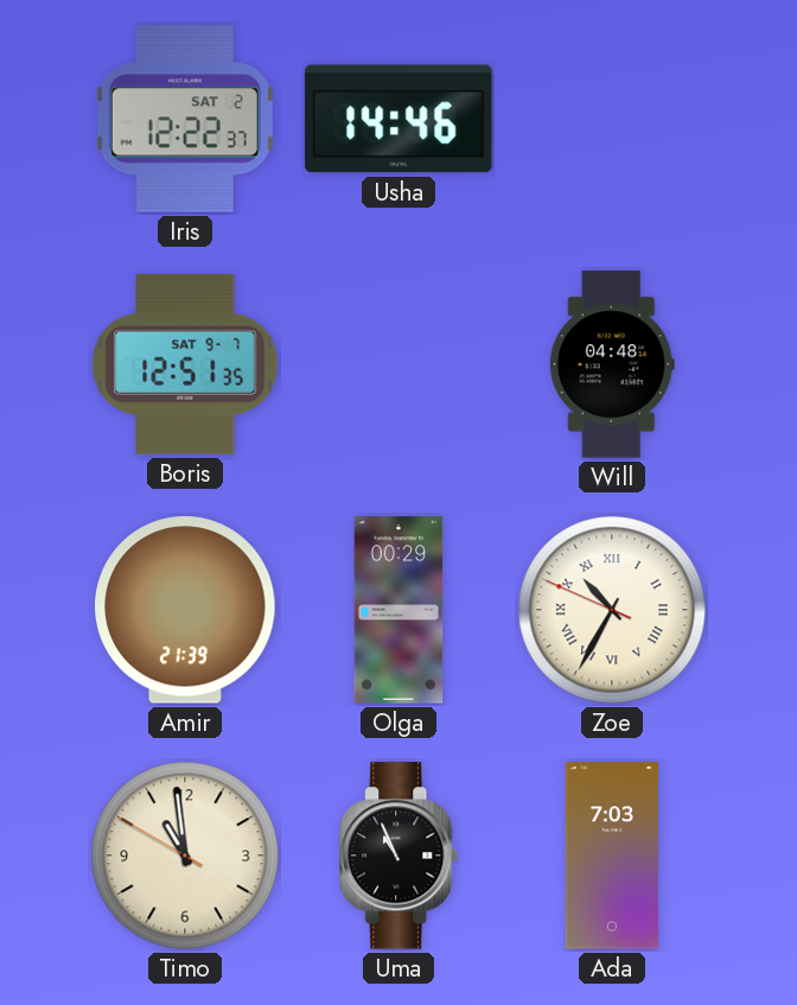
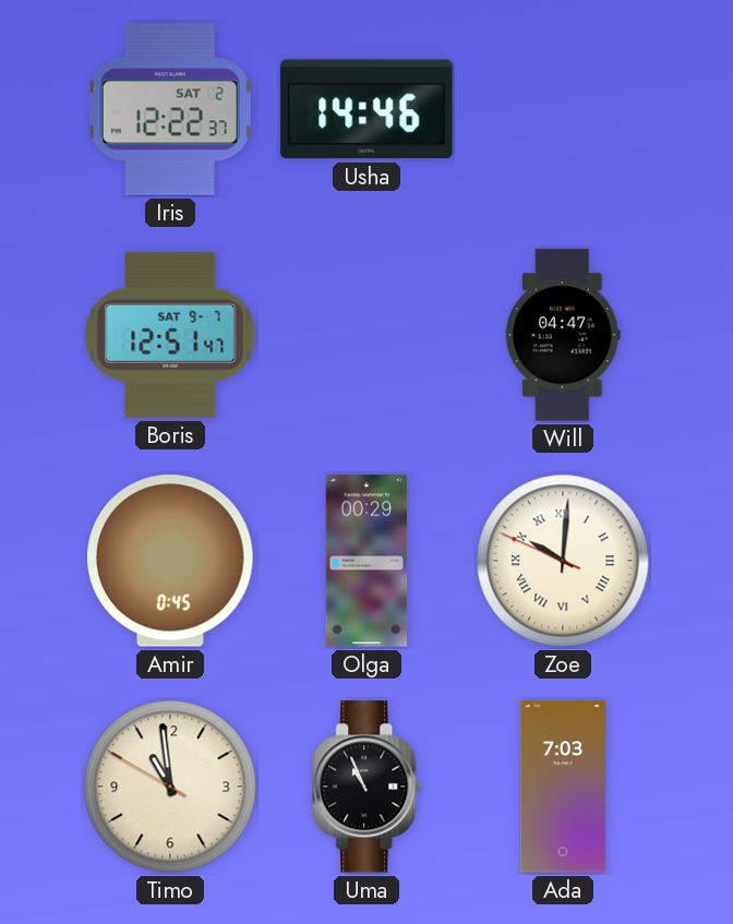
Boris: 12:51:35 -> 12:51:47 (170, 335)
Will: 04:48 -> 04:47 (563, 335)
Amir: 21:39 -> 0:45 (170, 561)
Zoe: 10:34 -> 10:00 (563, 561)
